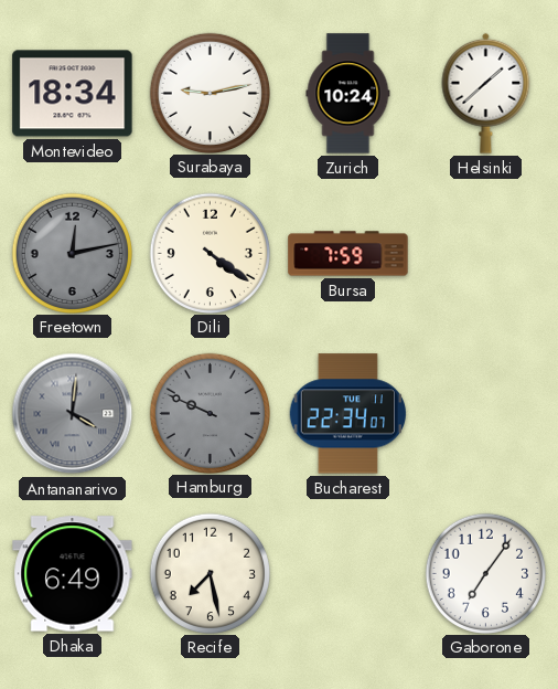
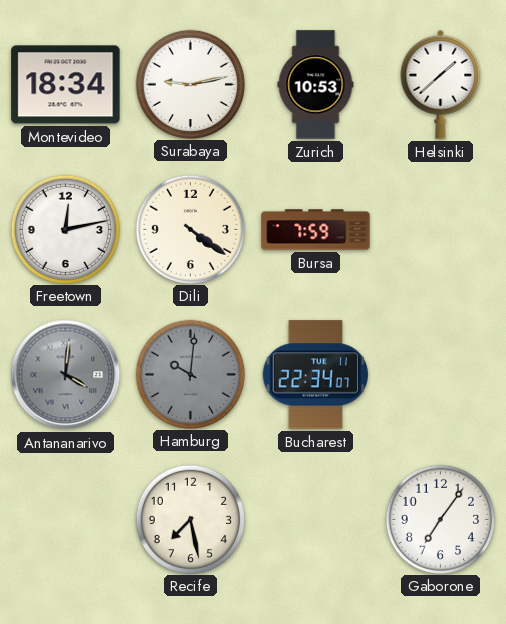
Zurich: 10:24 -> 10:53 (316, 85)
Freetown dial: grey -> white (65, 229)
Hamburg: 9:49 -> 10:01 (190, 374)
Dhaka: 6:49 -> none (73, 574)
